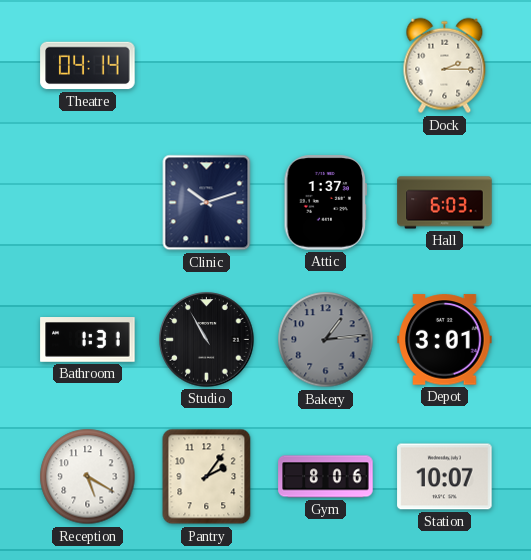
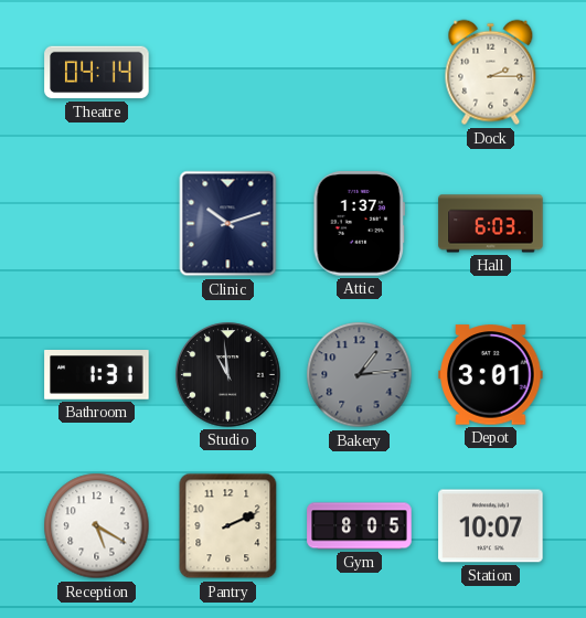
Studio: 10:55 -> 10:59 (228, 375)
Pantry: 2:06 -> 2:11 (228, 526)
Gym: 8:06 -> 8:05 (360, 526)
